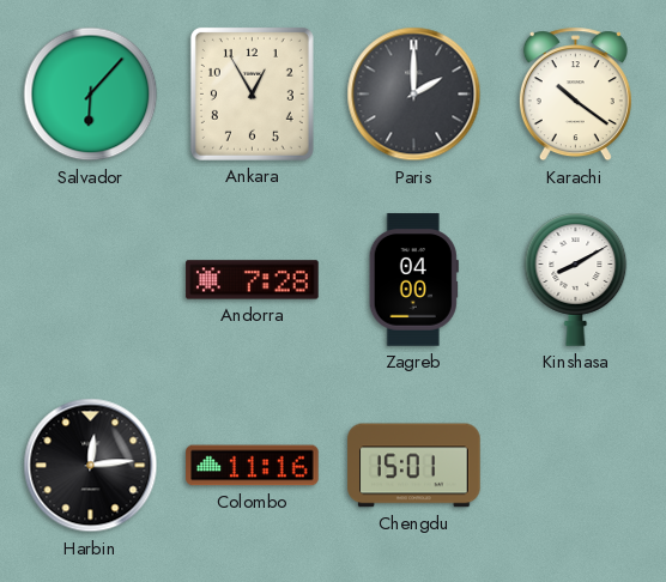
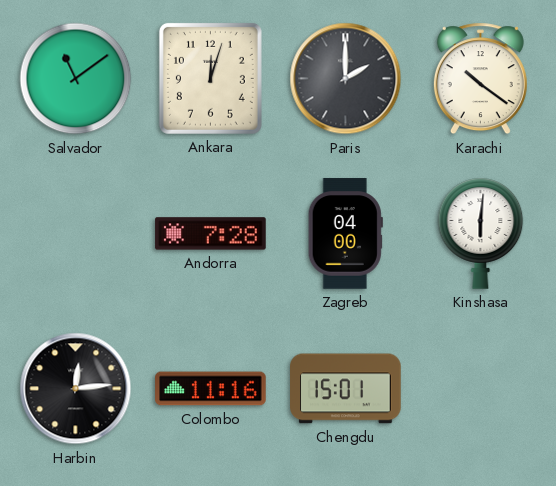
Salvador: 6:07 -> 11:09 (76, 79)
Ankara: 12:55 -> 12:03 (210, 78)
Kinshasa: 8:10 -> 6:01 (481, 233)
